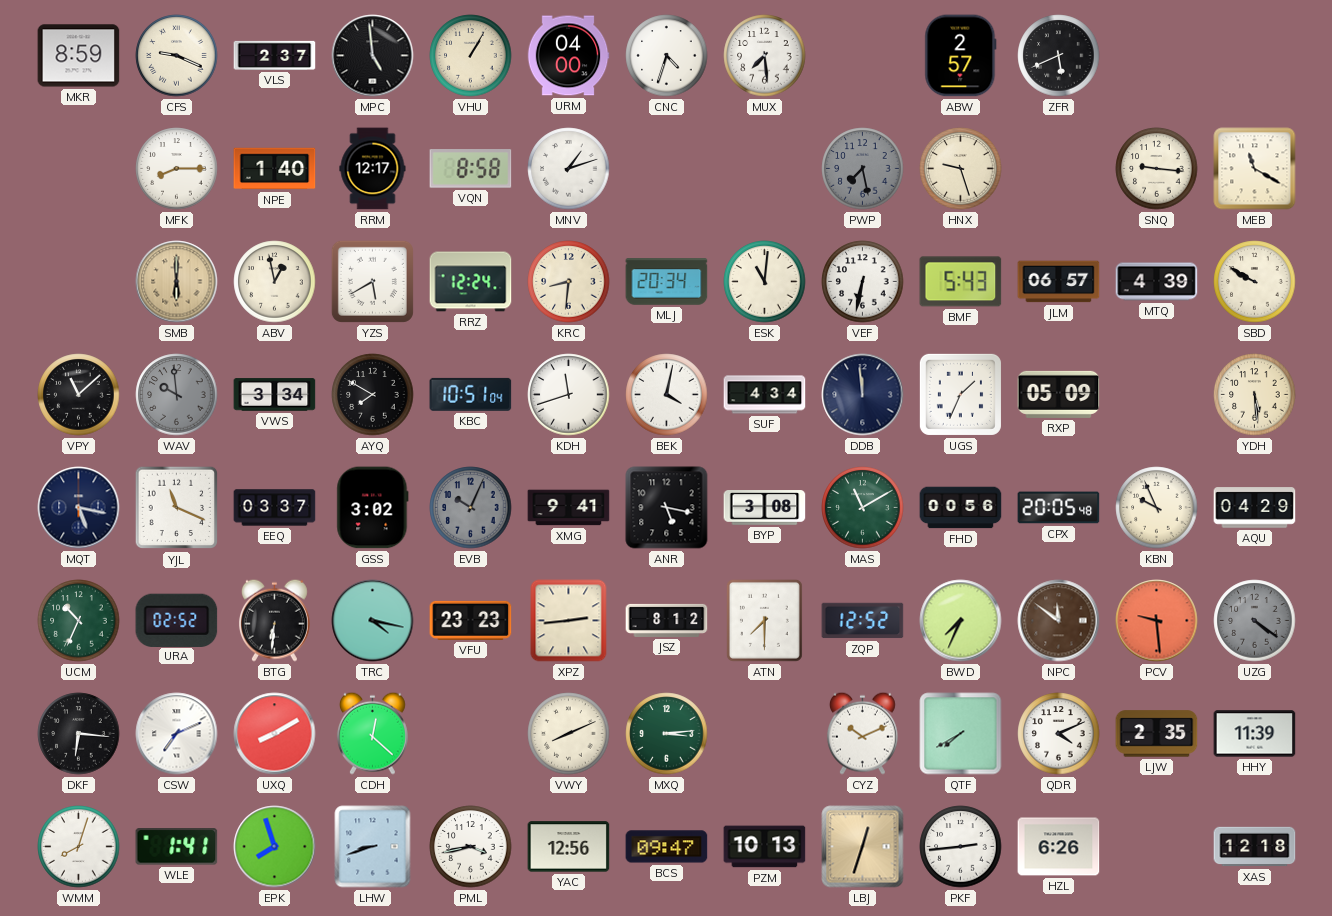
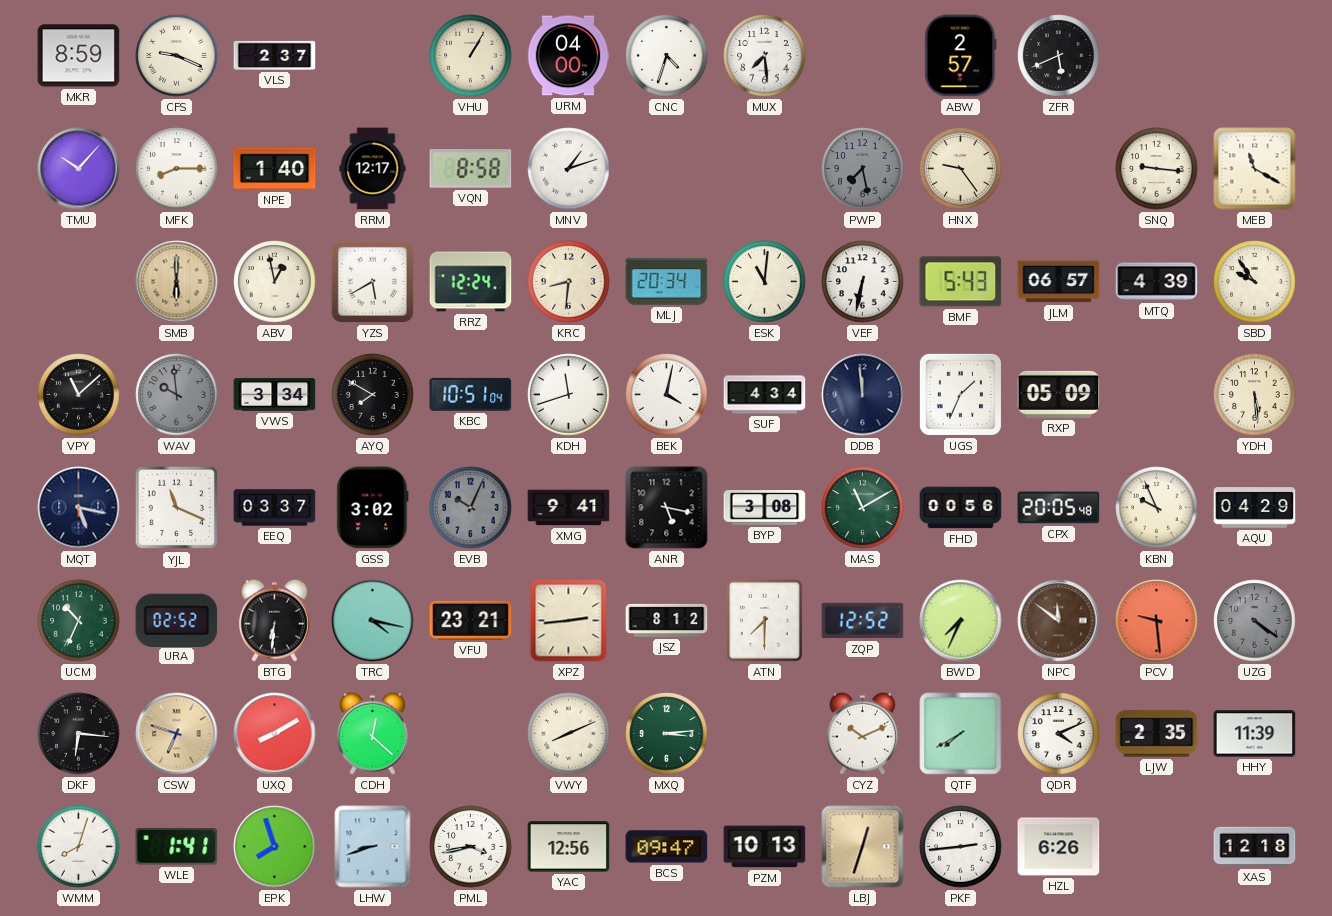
MPC: 4:59 -> none (373, 56)
TMU: none -> 10:07 (79, 169)
HNX: 9:27 -> 9:24 (961, 169)
SBD: 9:50 -> 9:54 (1255, 282)
VFU: 23:23 -> 23:21 (471, 620)
CSW: 7:11 -> 6:48 (177, 734)
CSW dial: white -> champagne (177, 734)
